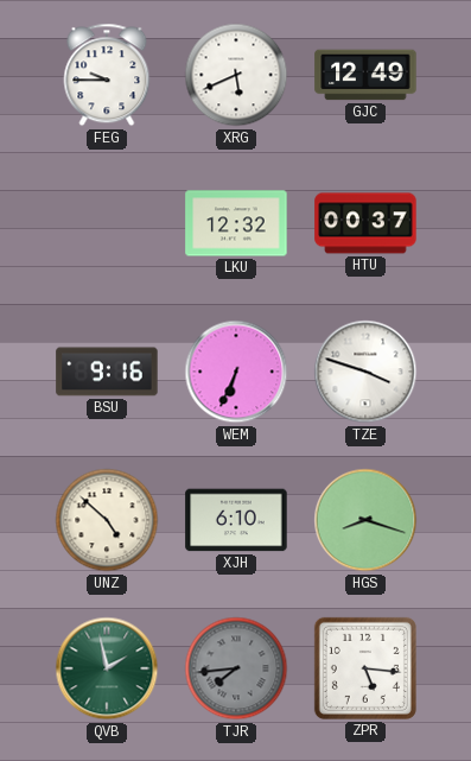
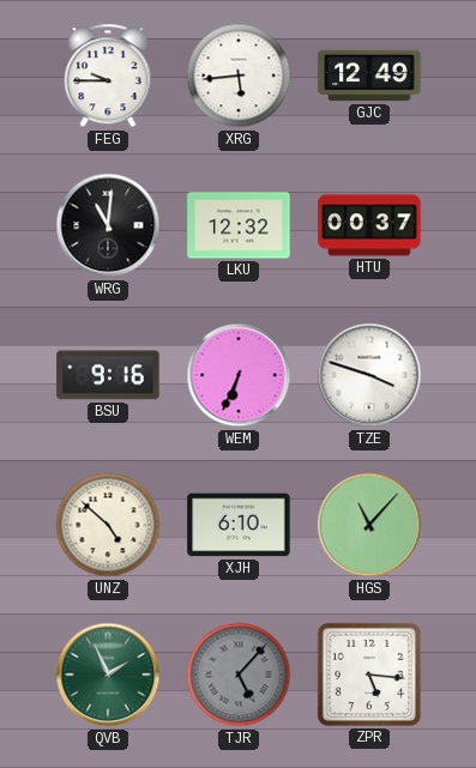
XRG: 5:41 -> 5:44 (239, 75)
WRG: none -> 11:01 (108, 225)
HGS: 8:18 -> 11:07 (369, 525)
QVB: 1:58 -> 1:56 (108, 675)
TJR: 7:44 -> 5:07 (239, 675)
